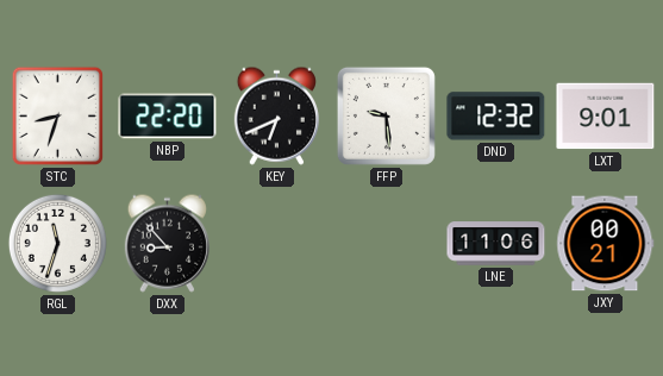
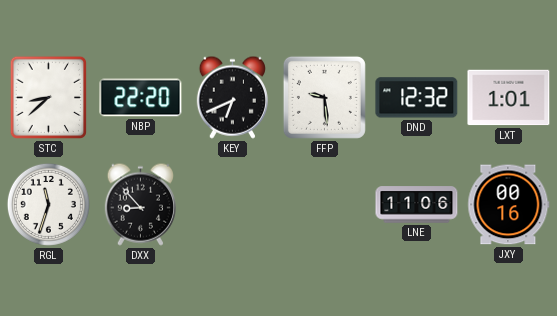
STC: 8:33 -> 8:38 (48, 98)
LXT: 9:01 -> 1:01 (509, 98)
JXY: 00:21 -> 00:16 (509, 205)
